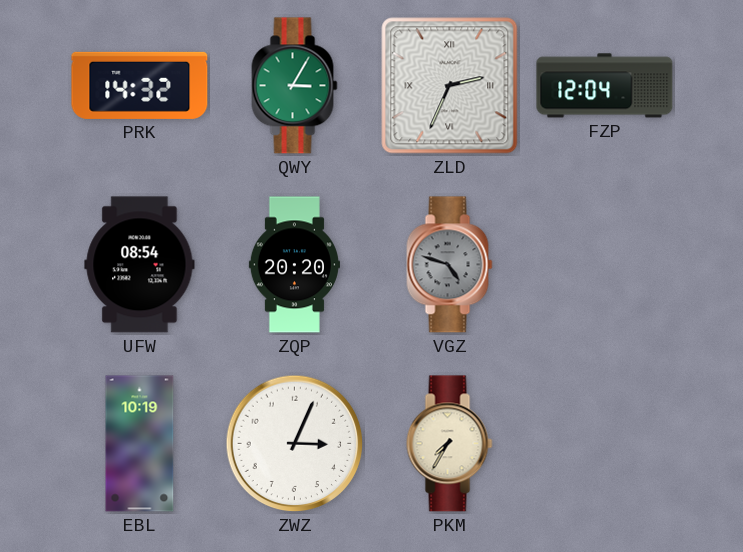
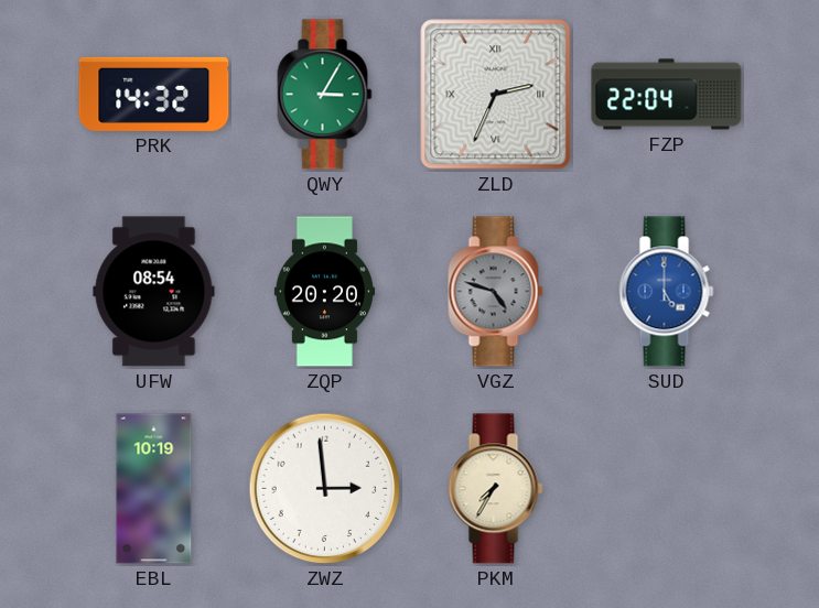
FZP: 12:04 -> 22:04 (667, 95)
SUD: none -> 5:00 (667, 292)
ZWZ: 3:04 -> 2:59 (325, 489)
